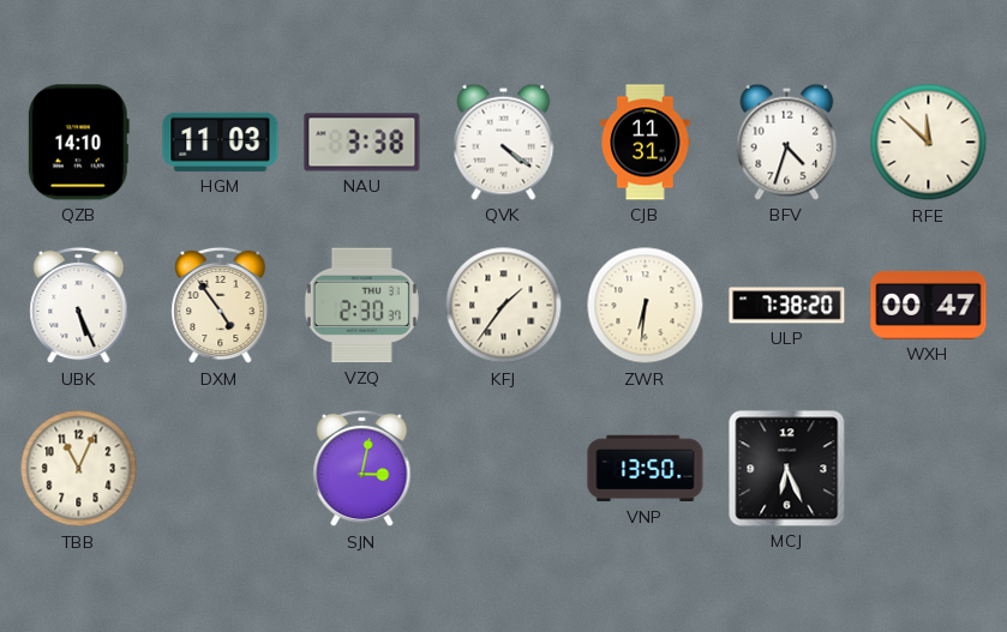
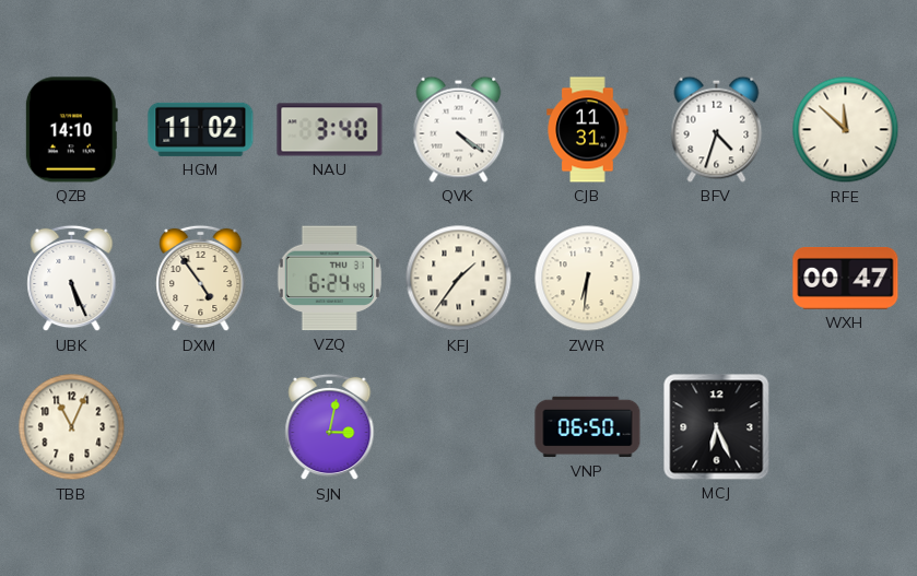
HGM: 11:03 -> 11:02 (201, 129)
NAU: 3:38 -> 3:40 (330, 130)
VZQ: 2:30 -> 6:24 (329, 279)
ULP: 7:38 -> none (787, 306)
VNP: 13:50 -> 06:50 (588, 427)
